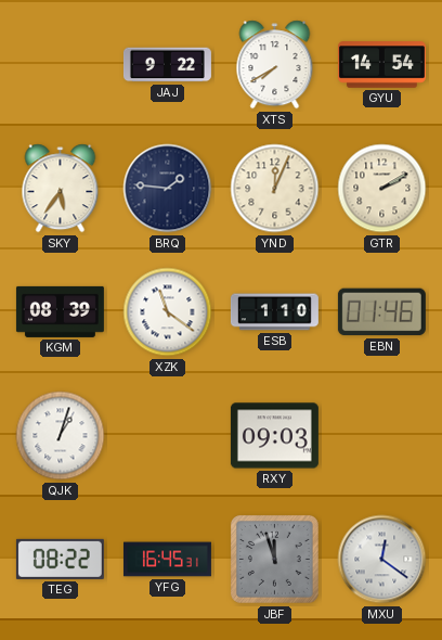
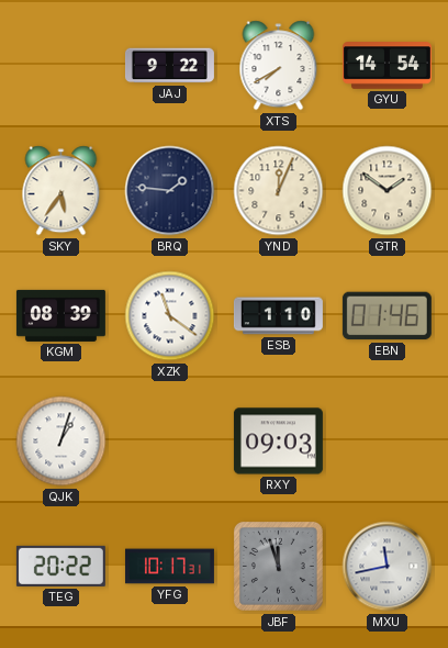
GTR: 2:10 -> 1:51 (388, 191)
TEG: 08:22 -> 20:22 (60, 566)
YFG: 16:45 -> 10:17 (169, 567)
MXU: 12:21 -> 11:43 (388, 567)
